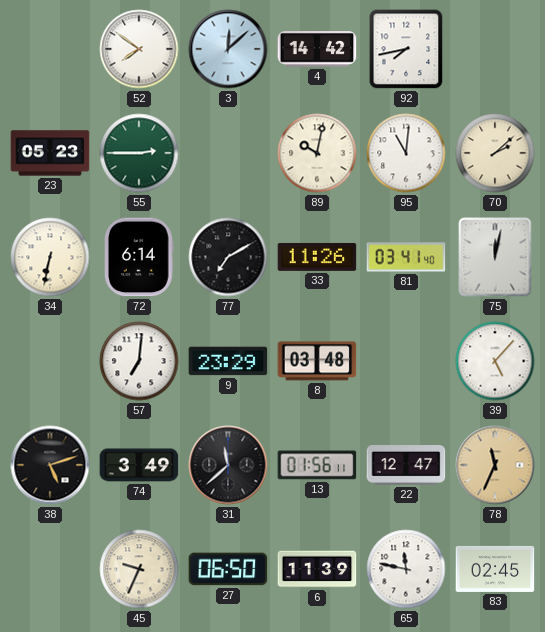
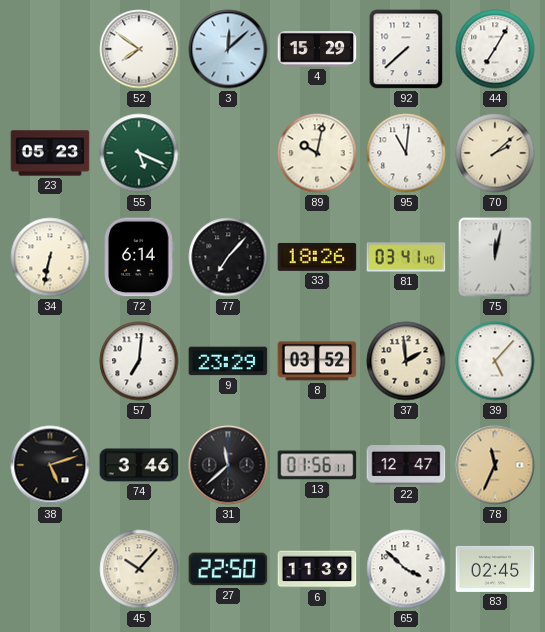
4: 14:42 -> 15:29 (317, 49)
92: 7:43 -> 7:38 (406, 49)
44: none -> 7:05 (495, 49)
55: 2:45 -> 5:19 (139, 153)
77: 7:10 -> 7:07 (228, 257)
33: 11:26 -> 18:26 (317, 257)
8: 03:48 -> 03:52 (317, 361)
37: none -> 1:59 (406, 361)
74: 3:49 -> 3:46 (139, 465)
45: 9:34 -> 10:07 (139, 569)
27: 06:50 -> 22:50 (228, 569)
65: 11:47 -> 3:52 (406, 569)
